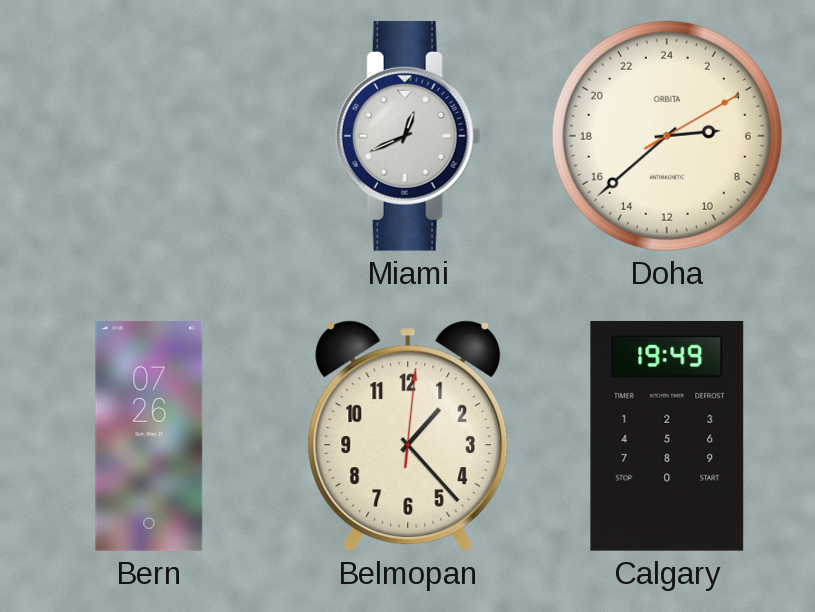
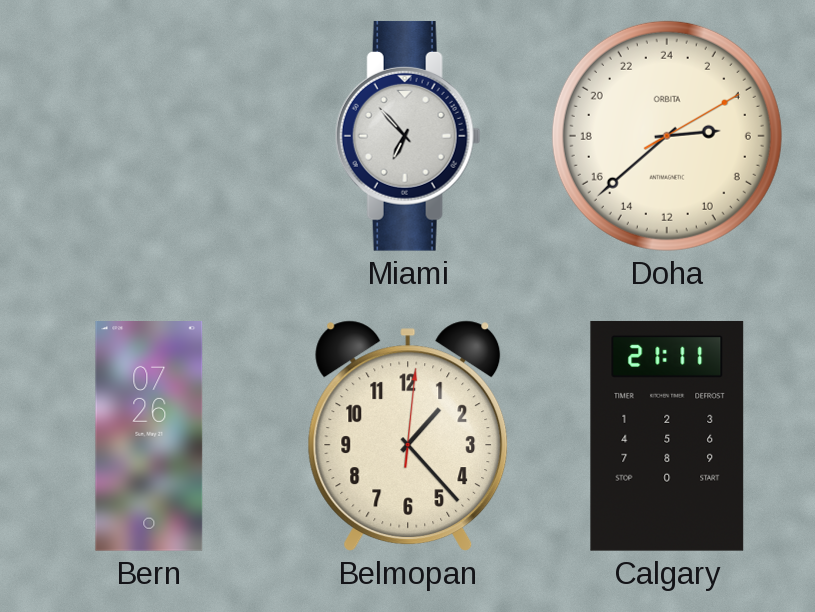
Miami: 12:41 -> 6:53 (408, 136)
Calgary: 19:49 -> 21:11 (667, 436)
